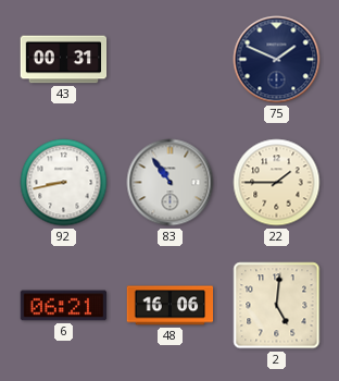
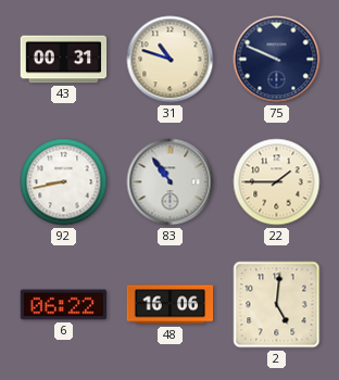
31: none -> 10:48 (171, 60)
75: 1:49 -> 9:49 (277, 60)
6: 06:21 -> 06:22 (64, 305)
